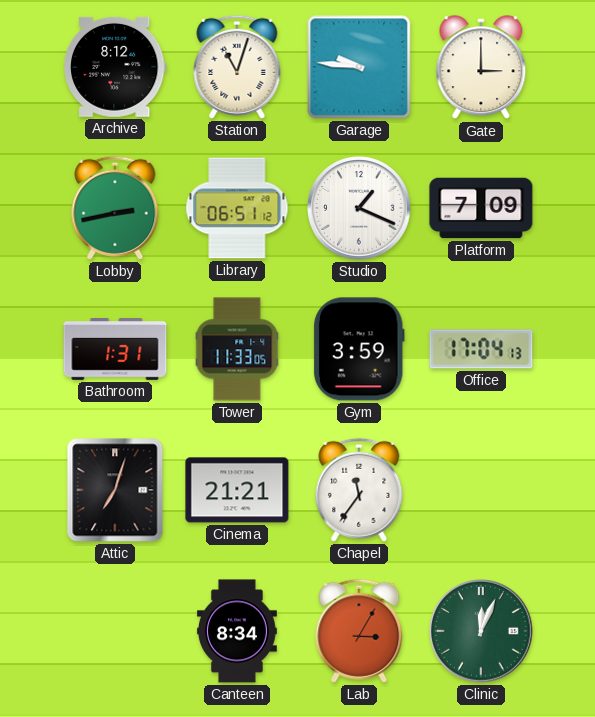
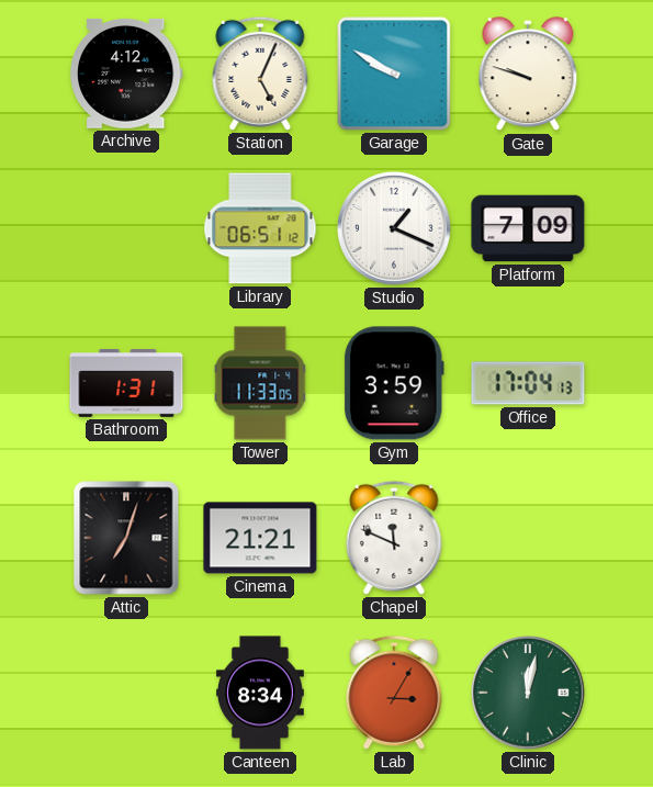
Archive: 8:12 -> 4:12 (126, 74)
Station: 11:03 -> 5:04 (260, 74)
Garage: 9:46 -> 9:50 (394, 74)
Gate: 3:00 -> 9:48 (528, 75)
Lobby: 2:43 -> none (115, 208)
Chapel: 11:36 -> 11:49 (394, 538)
Clinic: 12:04 -> 12:02 (528, 693)
